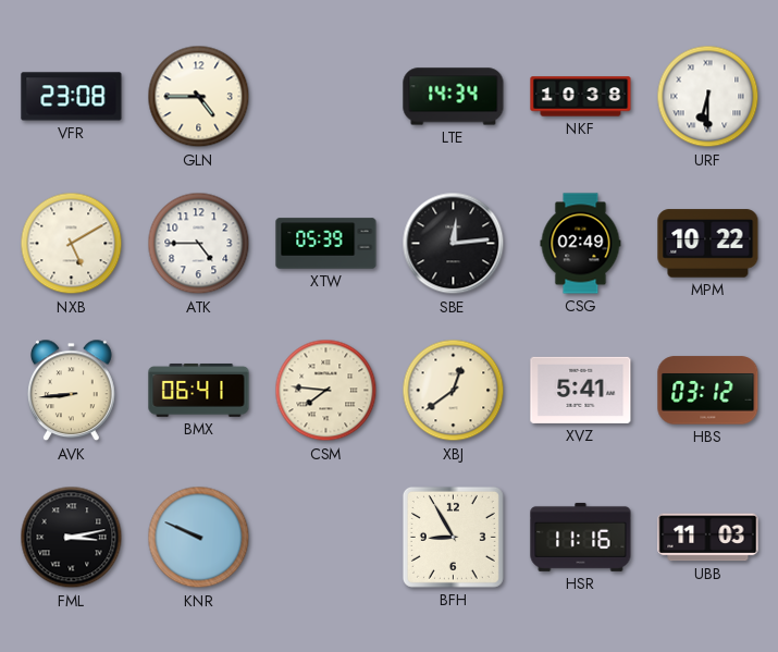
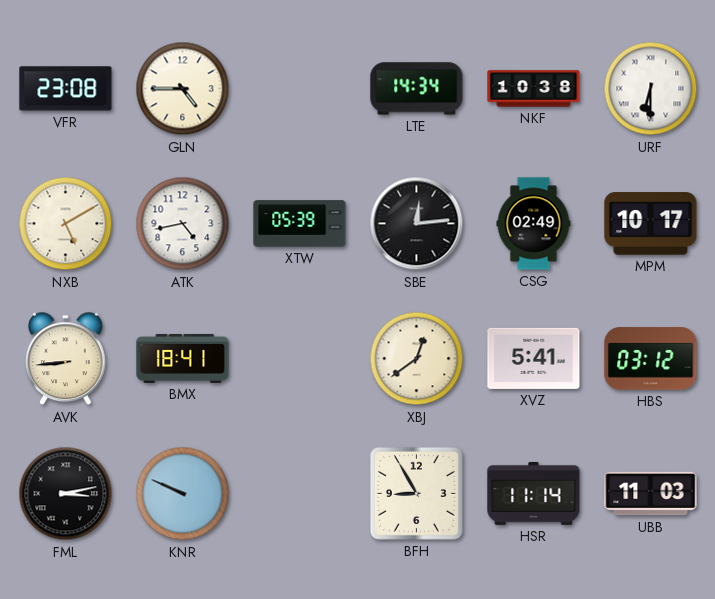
ATK: 4:45 -> 4:43 (183, 224)
MPM: 10:22 -> 10:17 (651, 224)
BMX: 06:41 -> 18:41 (183, 359)
CSM: 7:46 -> none (326, 391)
HSR: 11:16 -> 11:14 (534, 493)
